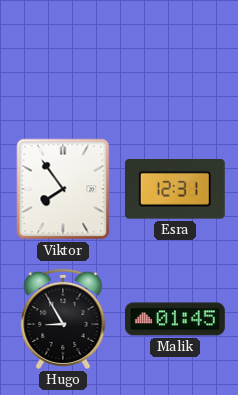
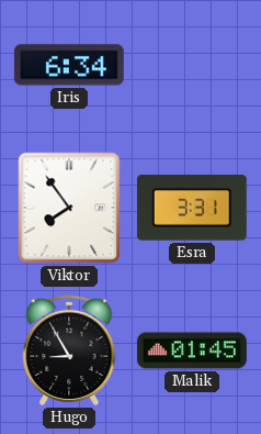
Iris: none -> 6:34 (69, 65)
Esra: 12:31 -> 3:31 (192, 208)
